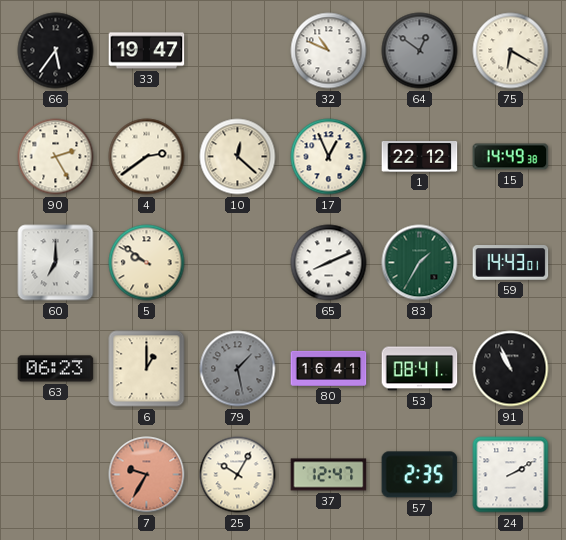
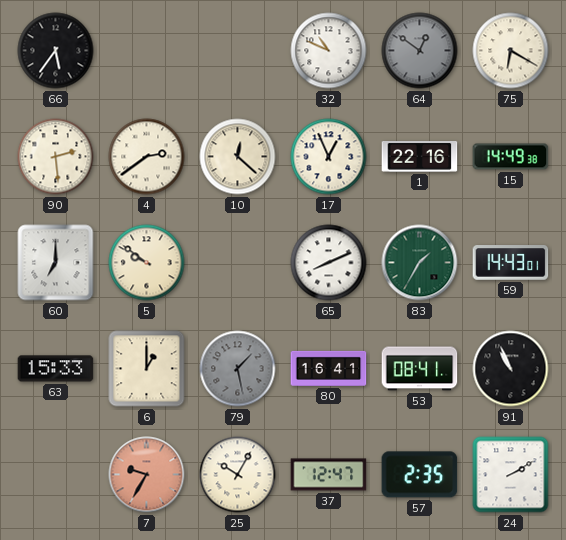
33: 19:47 -> none (147, 51)
90: 2:25 -> 2:29 (56, 157)
1: 22:12 -> 22:16 (420, 157)
63: 06:23 -> 15:33 (56, 369)
